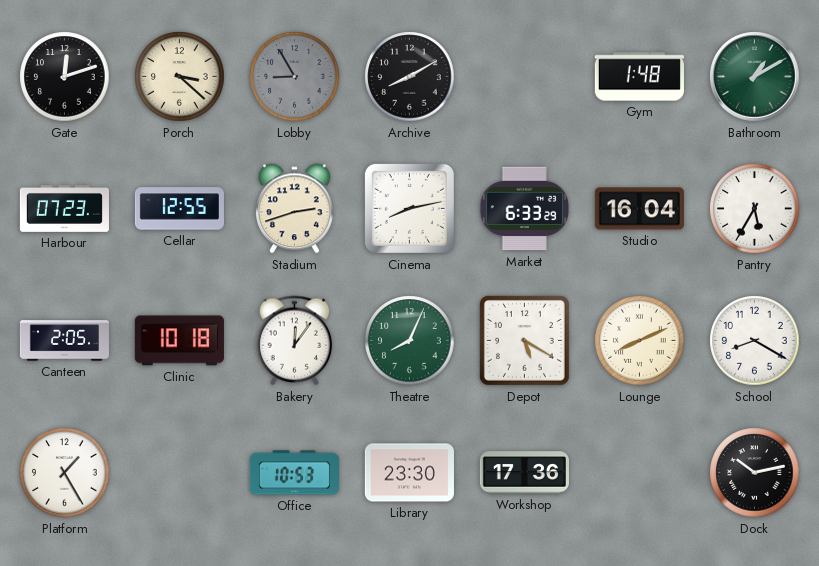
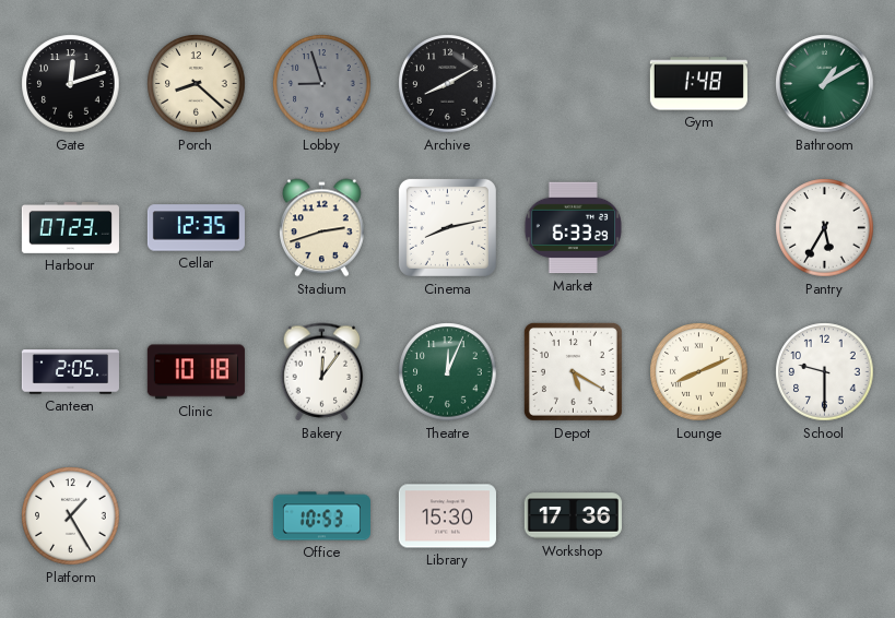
Porch: 3:22 -> 8:22 (197, 84)
Lobby: 8:55 -> 8:57 (322, 84)
Cellar: 12:55 -> 12:35 (196, 228)
Studio: 16:04 -> none (639, 209)
Theatre: 8:04 -> 12:04 (448, 372)
School: 8:20 -> 9:30 (825, 372)
Library: 23:30 -> 15:30 (447, 516)
Dock: 10:13 -> none (755, 473)
